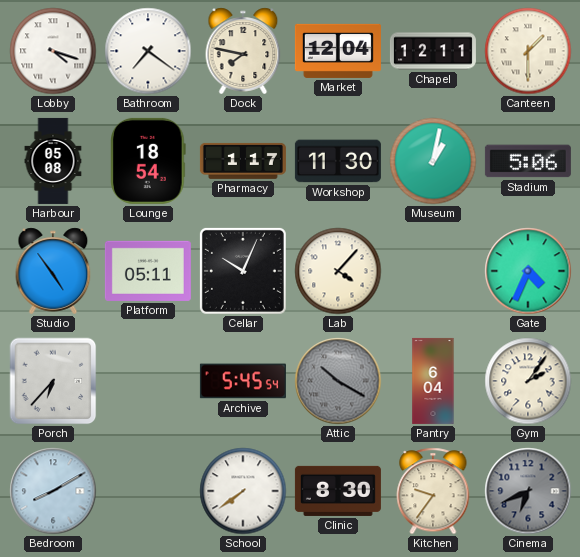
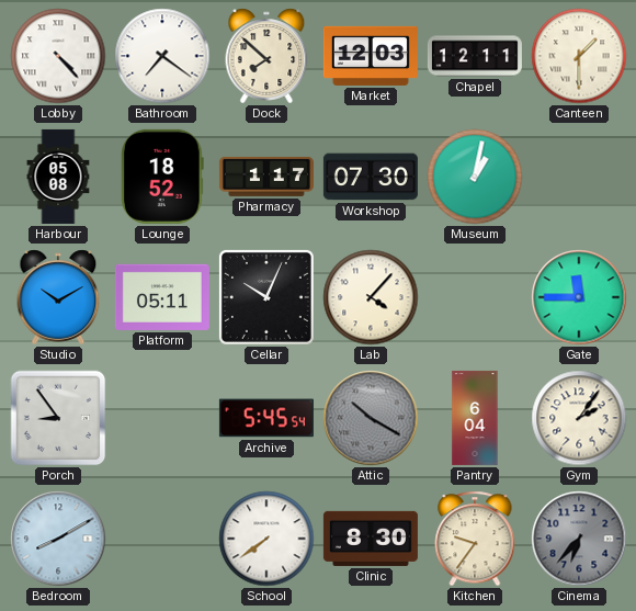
Lobby: 4:18 -> 4:23 (58, 56)
Dock: 7:47 -> 7:52 (266, 56)
Market: 12:04 -> 12:03 (371, 56)
Lounge: 18:54 -> 18:52 (162, 177)
Workshop: 11:30 -> 07:30 (371, 177)
Stadium: 5:06 -> none (528, 161)
Studio: 4:54 -> 10:10 (58, 297)
Gate: 4:34 -> 11:45 (579, 297)
Porch: 6:37 -> 8:54 (58, 418)
Cinema: 6:41 -> 6:37 (579, 539)
